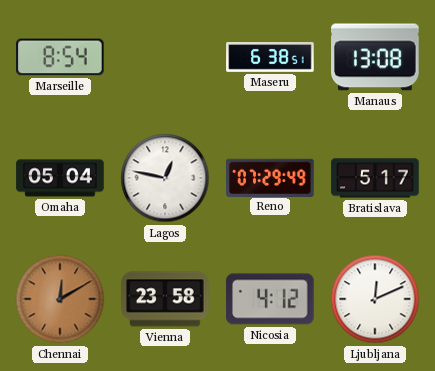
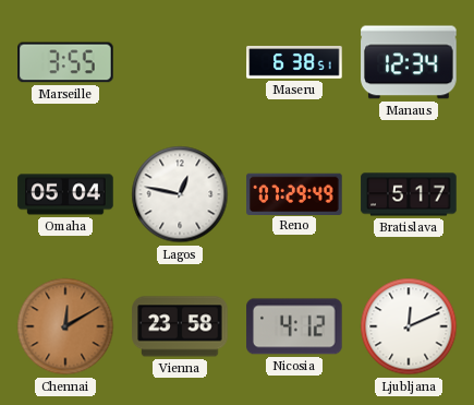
Marseille: 8:54 -> 3:55 (65, 62)
Manaus: 13:08 -> 12:34 (409, 62)
